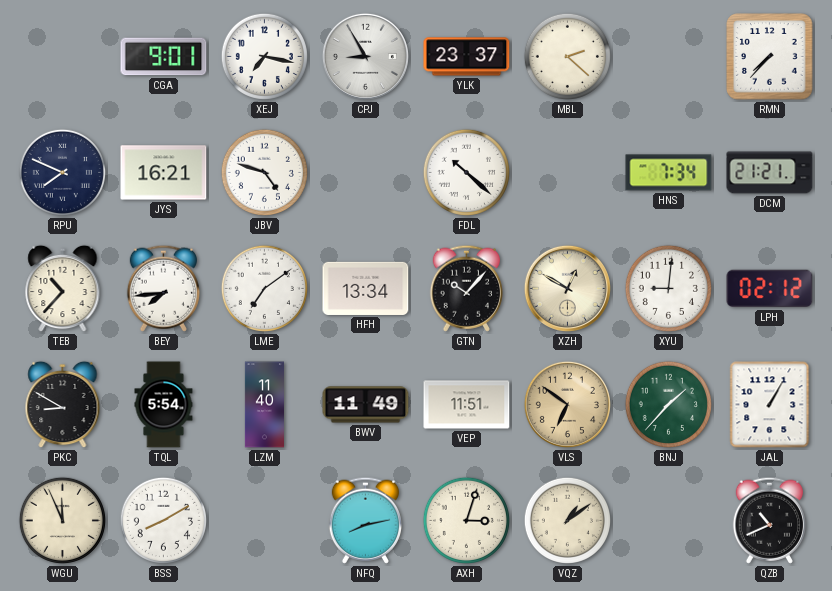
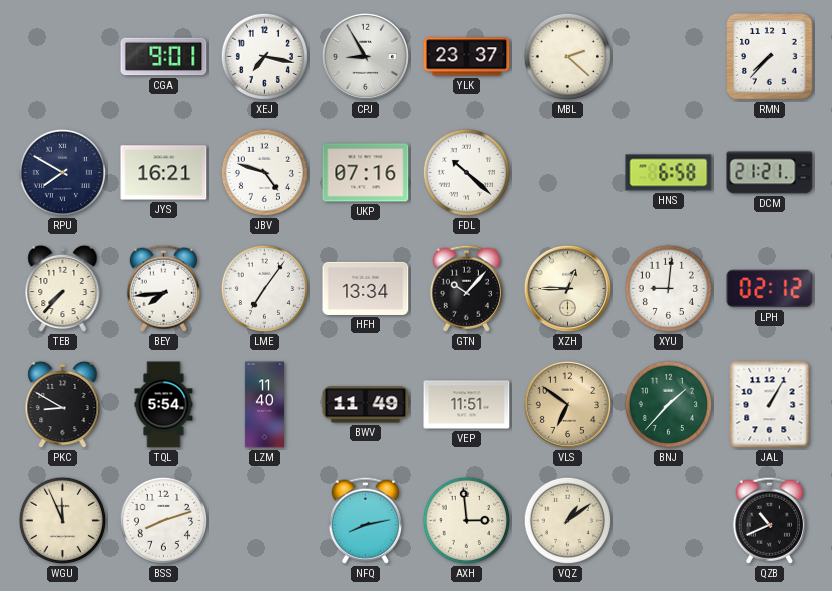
RPU: 7:49 -> 7:50 (62, 172)
UKP: none -> 07:16 (366, 173)
HNS: 7:34 -> 6:58 (669, 173)
TEB: 10:37 -> 7:37 (63, 289)
LME: 7:09 -> 7:06 (264, 288)
XZH: 12:50 -> 12:45 (567, 288)
BSS: 8:10 -> 8:12 (163, 520)
AXH: 3:03 -> 2:59 (466, 520)
